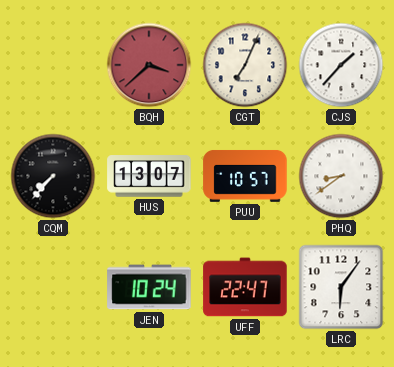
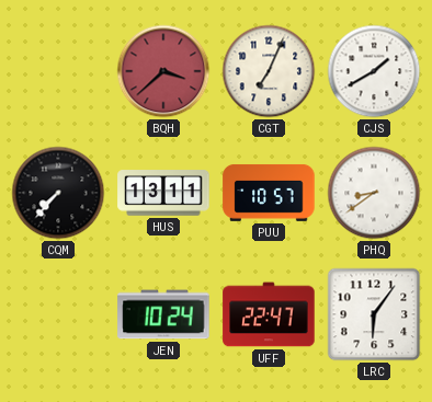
CJS: 1:37 -> 1:40 (374, 71)
HUS: 13:07 -> 13:11 (163, 193)
